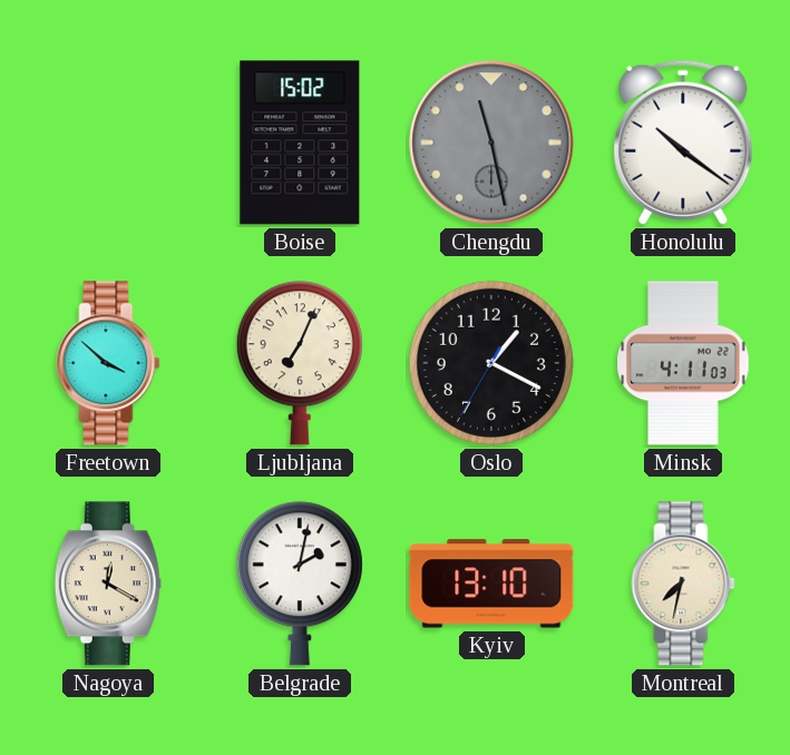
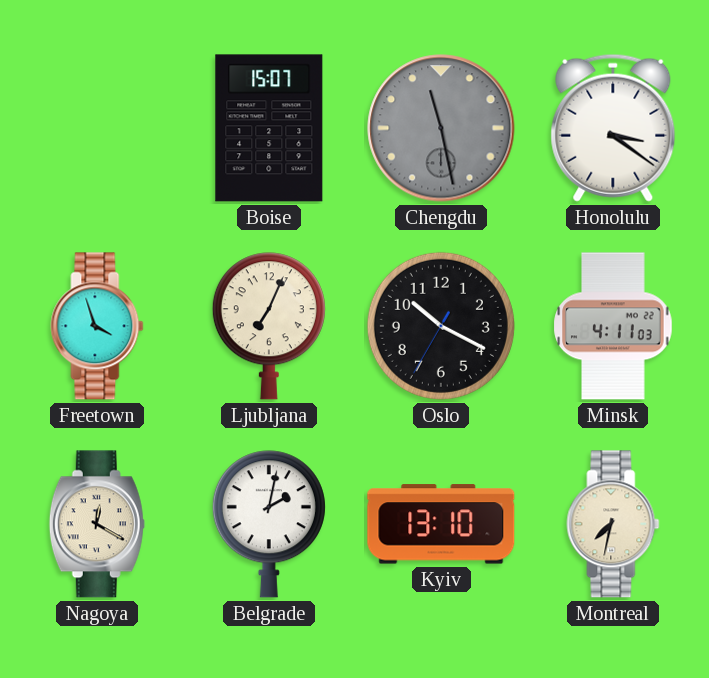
Boise: 15:02 -> 15:07 (269, 128)
Honolulu: 10:21 -> 3:21 (613, 128)
Freetown: 3:52 -> 3:57 (97, 326)
Oslo: 1:19 -> 10:19 (441, 326)
